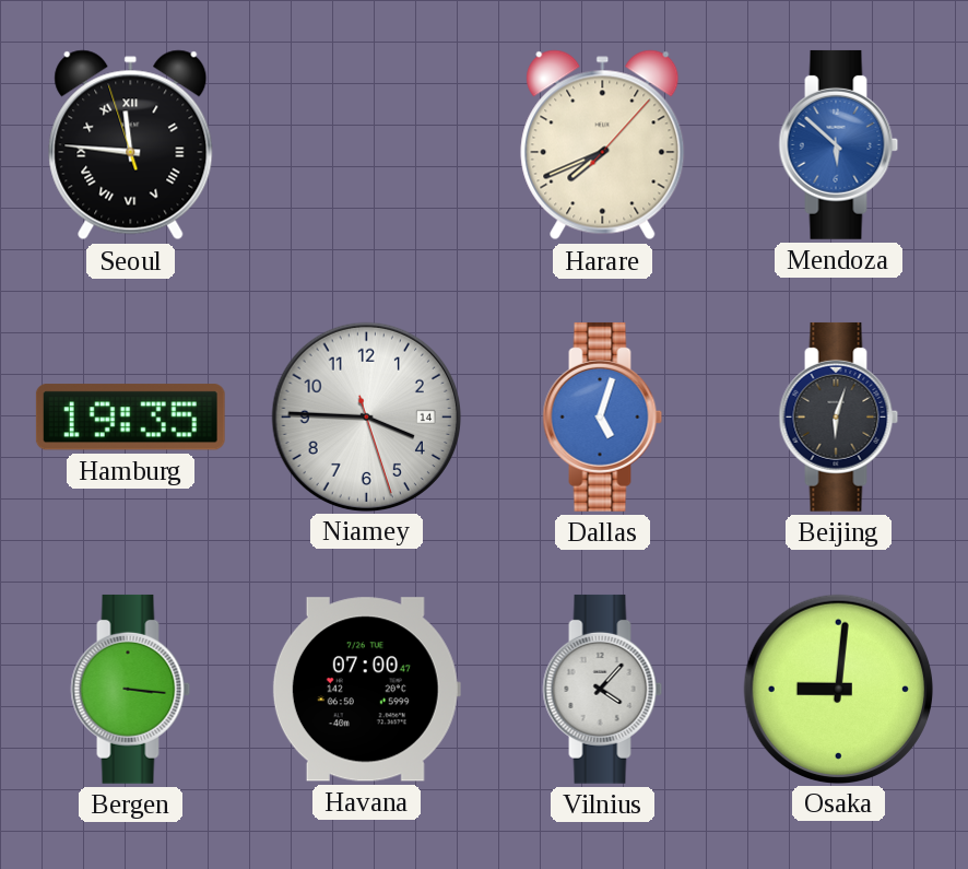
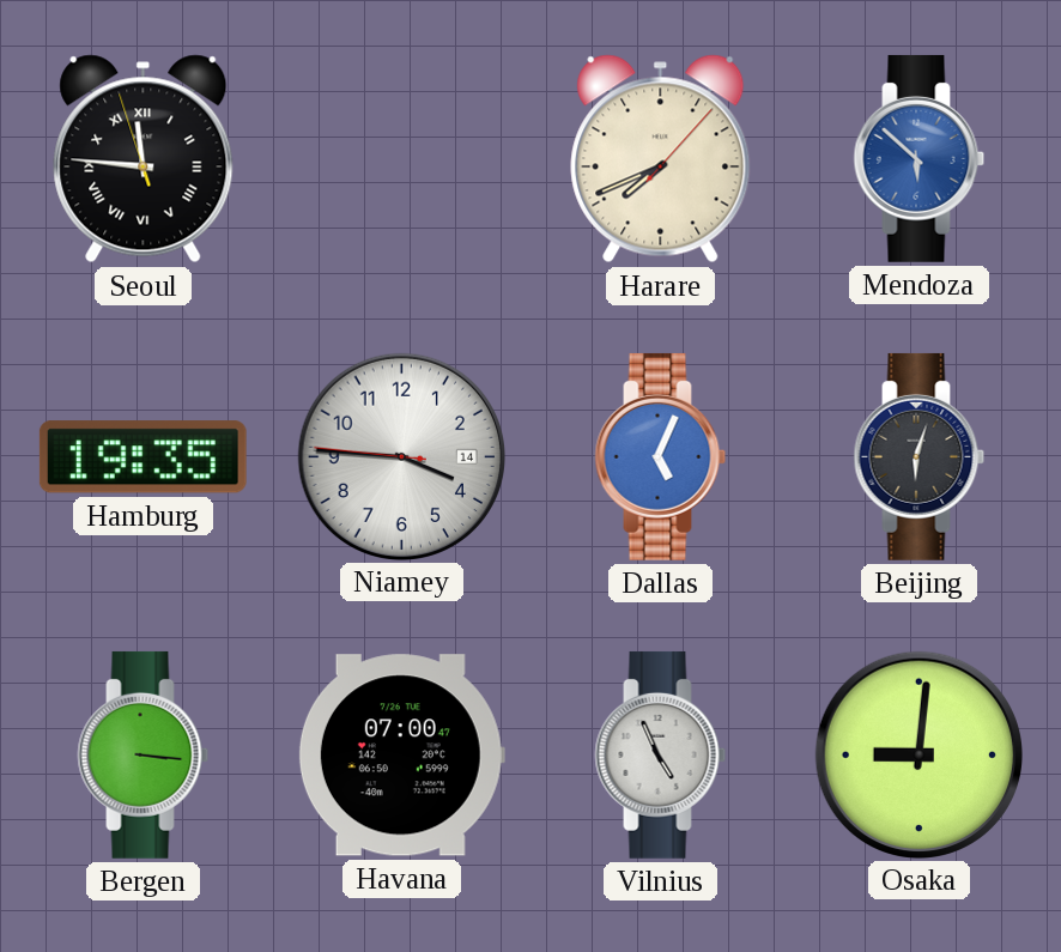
Niamey: 3:45:27 -> 3:45:46 (401, 456)
Dallas: 5:03 -> 5:04 (661, 456)
Vilnius: 4:07 -> 4:56 (661, 754)
